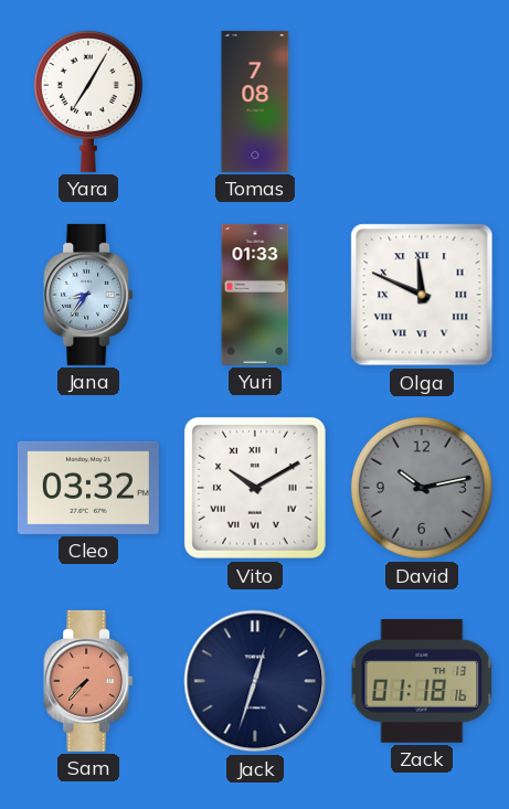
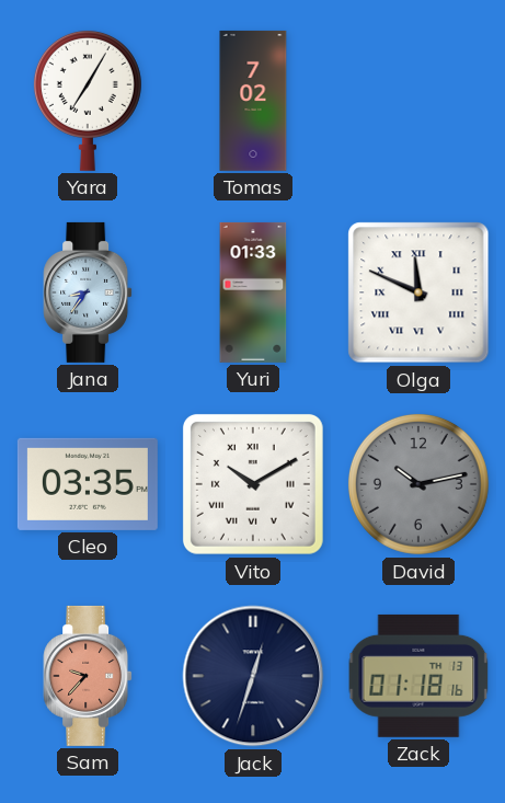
Tomas: 7:08 -> 7:02 (253, 101)
Cleo: 03:32 -> 03:35 (88, 484)
Sam: 7:37 -> 9:37 (88, 676)
